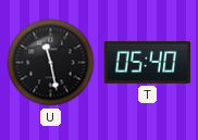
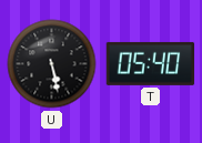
U: 11:28 -> 5:28 (52, 64)
